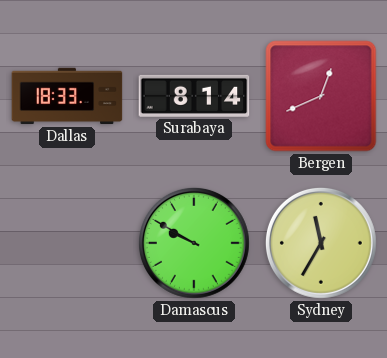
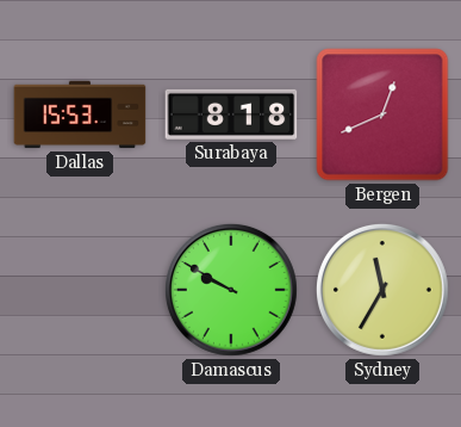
Dallas: 18:33 -> 15:53 (80, 115)
Surabaya: 8:14 -> 8:18 (231, 115)
